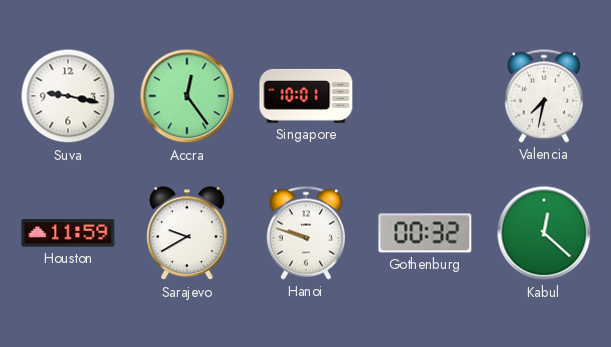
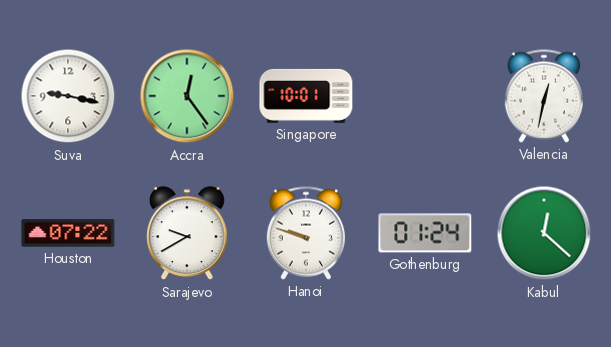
Valencia: 7:32 -> 12:32 (543, 96)
Houston: 11:59 -> 07:22 (68, 233)
Gothenburg: 00:32 -> 01:24 (425, 233)
